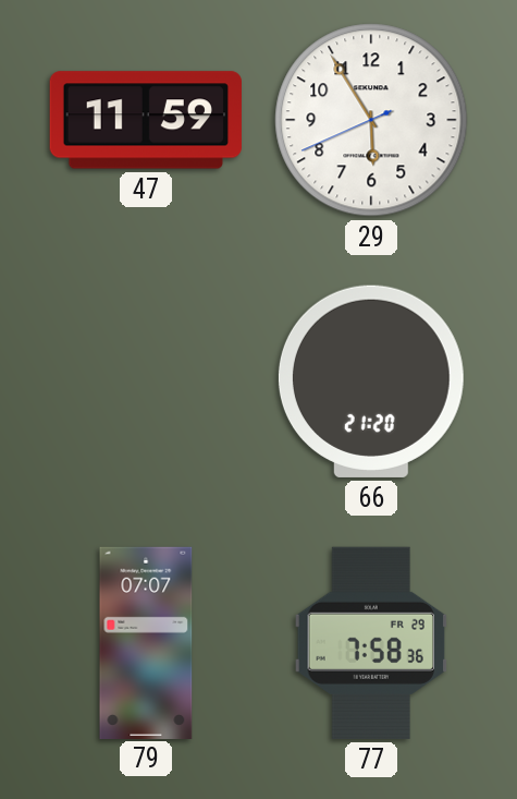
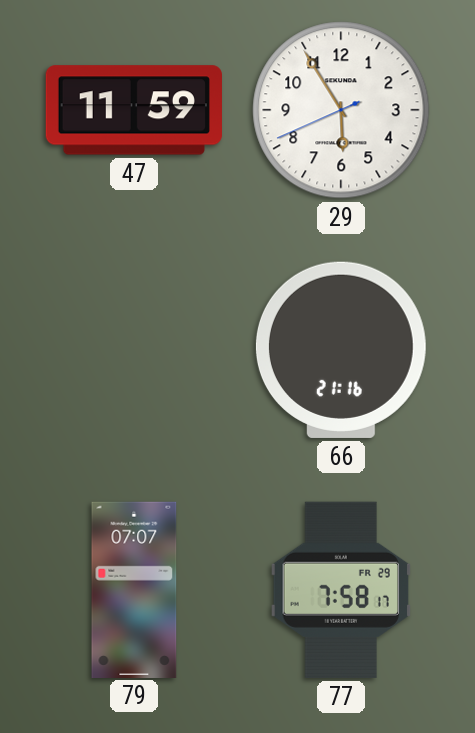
66: 21:20 -> 21:16 (341, 350)
77: 7:58:36 -> 7:58:17 (340, 590)
